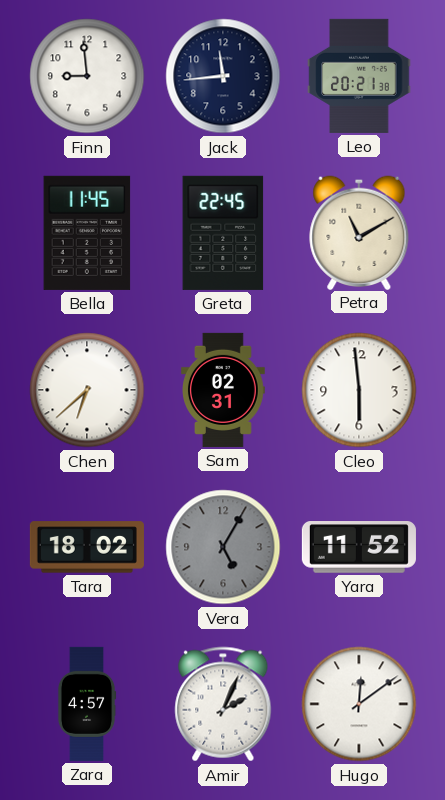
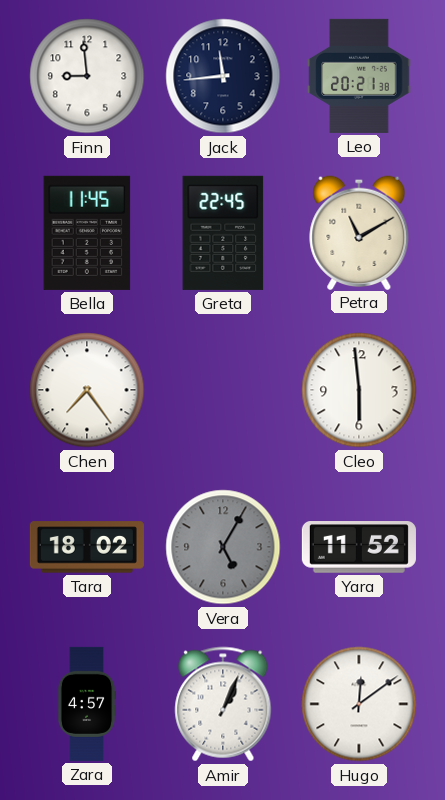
Chen: 6:38 -> 7:24 (87, 390)
Sam: 02:31 -> none (224, 390)
Amir: 2:04 -> 1:04 (223, 704)
